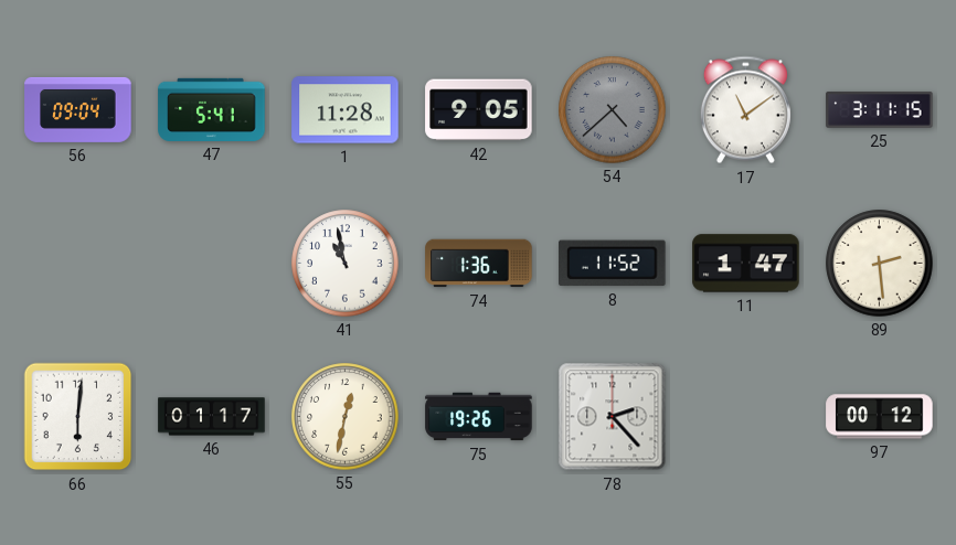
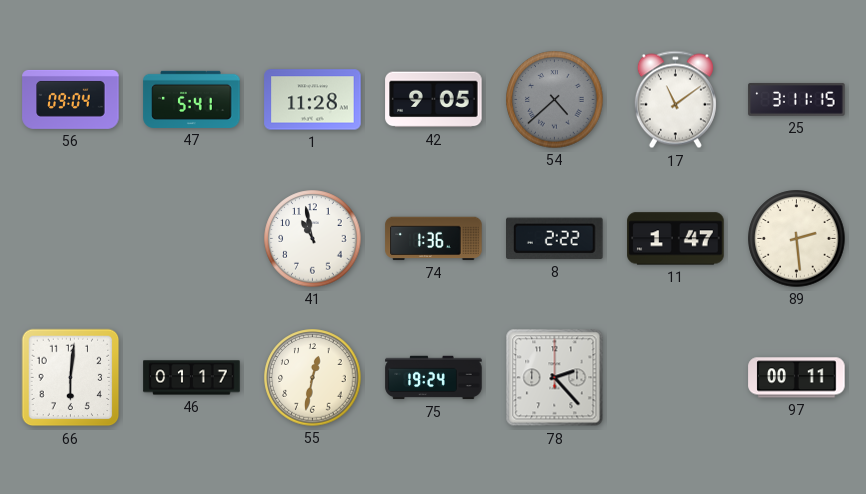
8: 11:52 -> 2:22 (555, 239)
75: 19:26 -> 19:24 (434, 378)
97: 00:12 -> 00:11 (797, 378)
